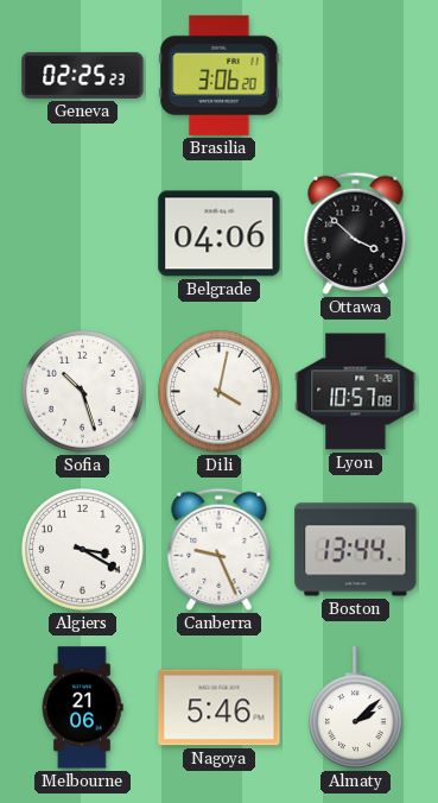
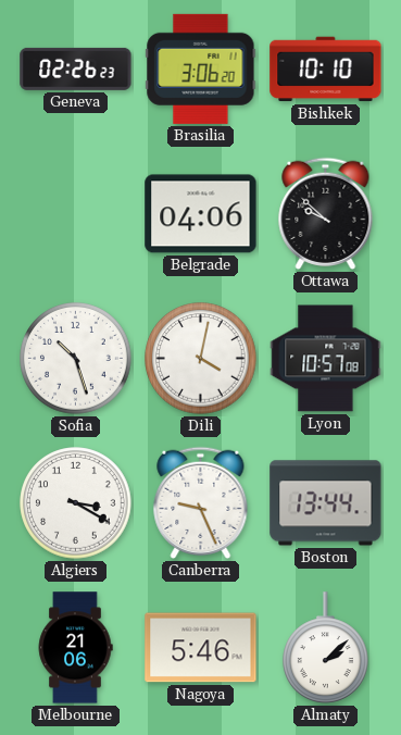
Geneva: 02:25 -> 02:26 (76, 68)
Bishkek: none -> 10:10 (326, 70)
Ottawa: 3:52 -> 9:52 (326, 213)
